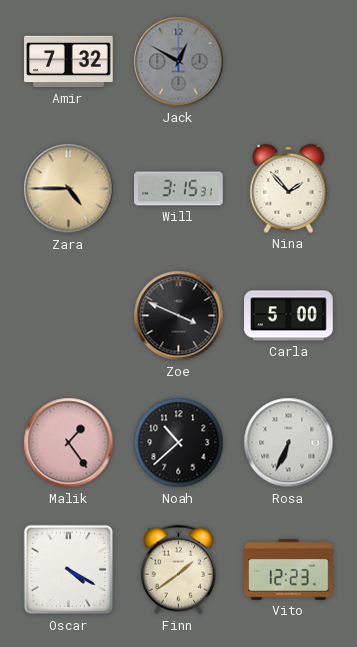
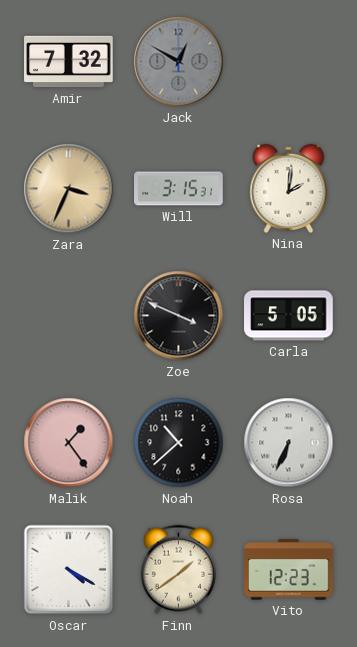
Zara: 4:45 -> 3:34 (69, 189)
Nina: 1:53 -> 2:01 (289, 188)
Carla: 5:00 -> 5:05 (289, 316)
